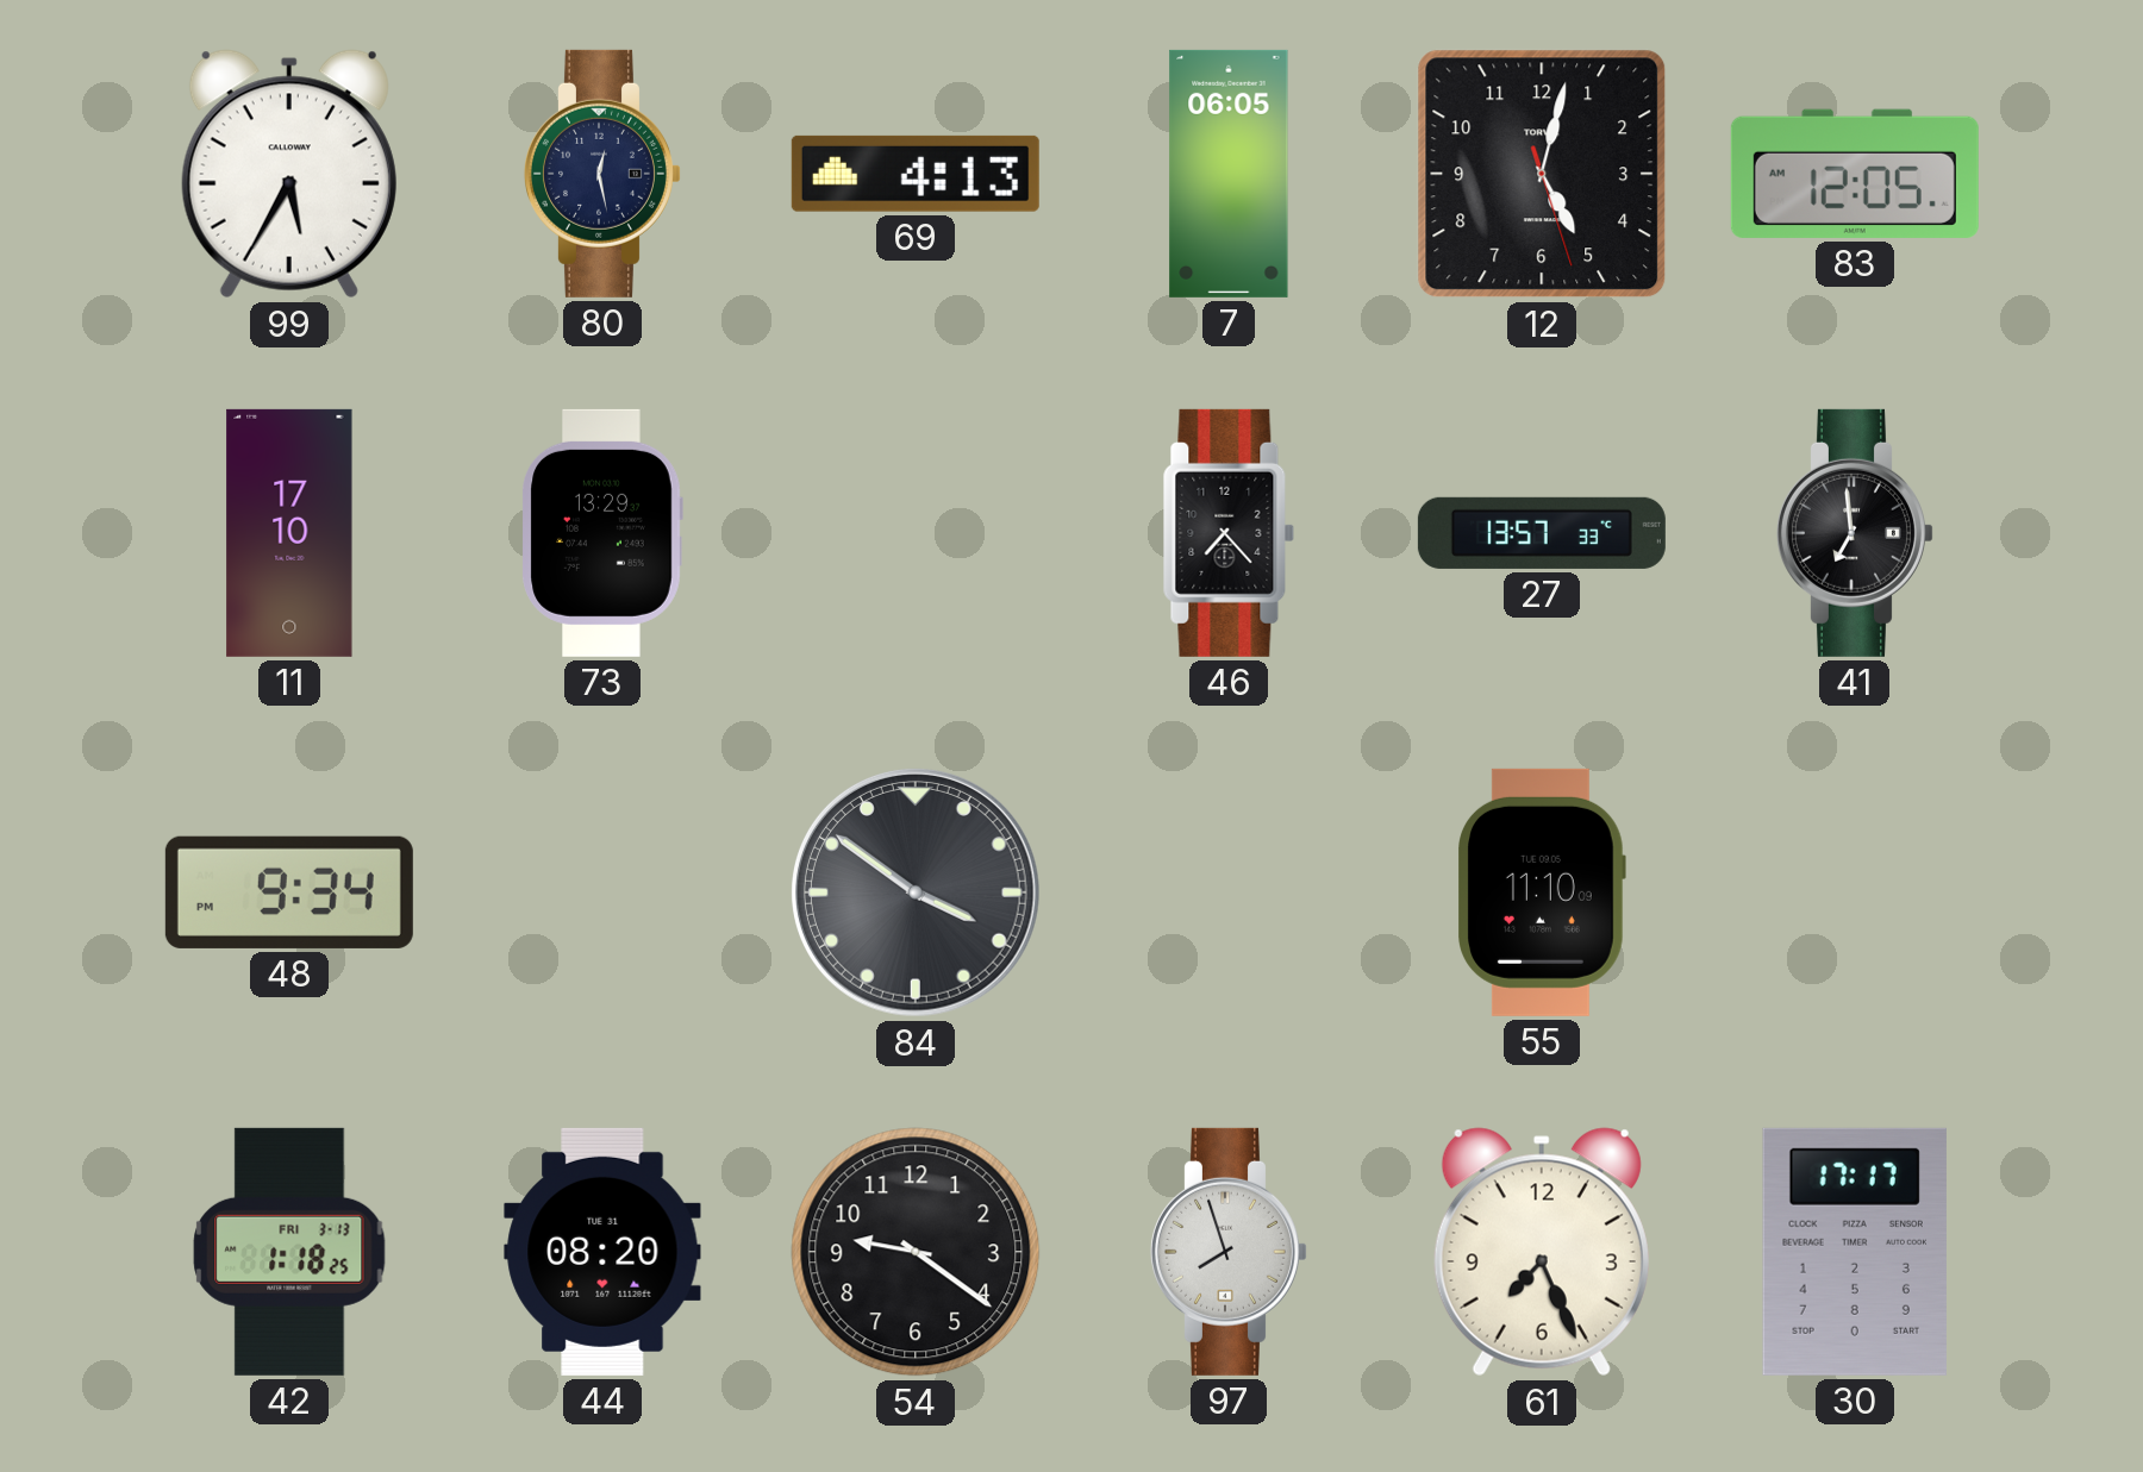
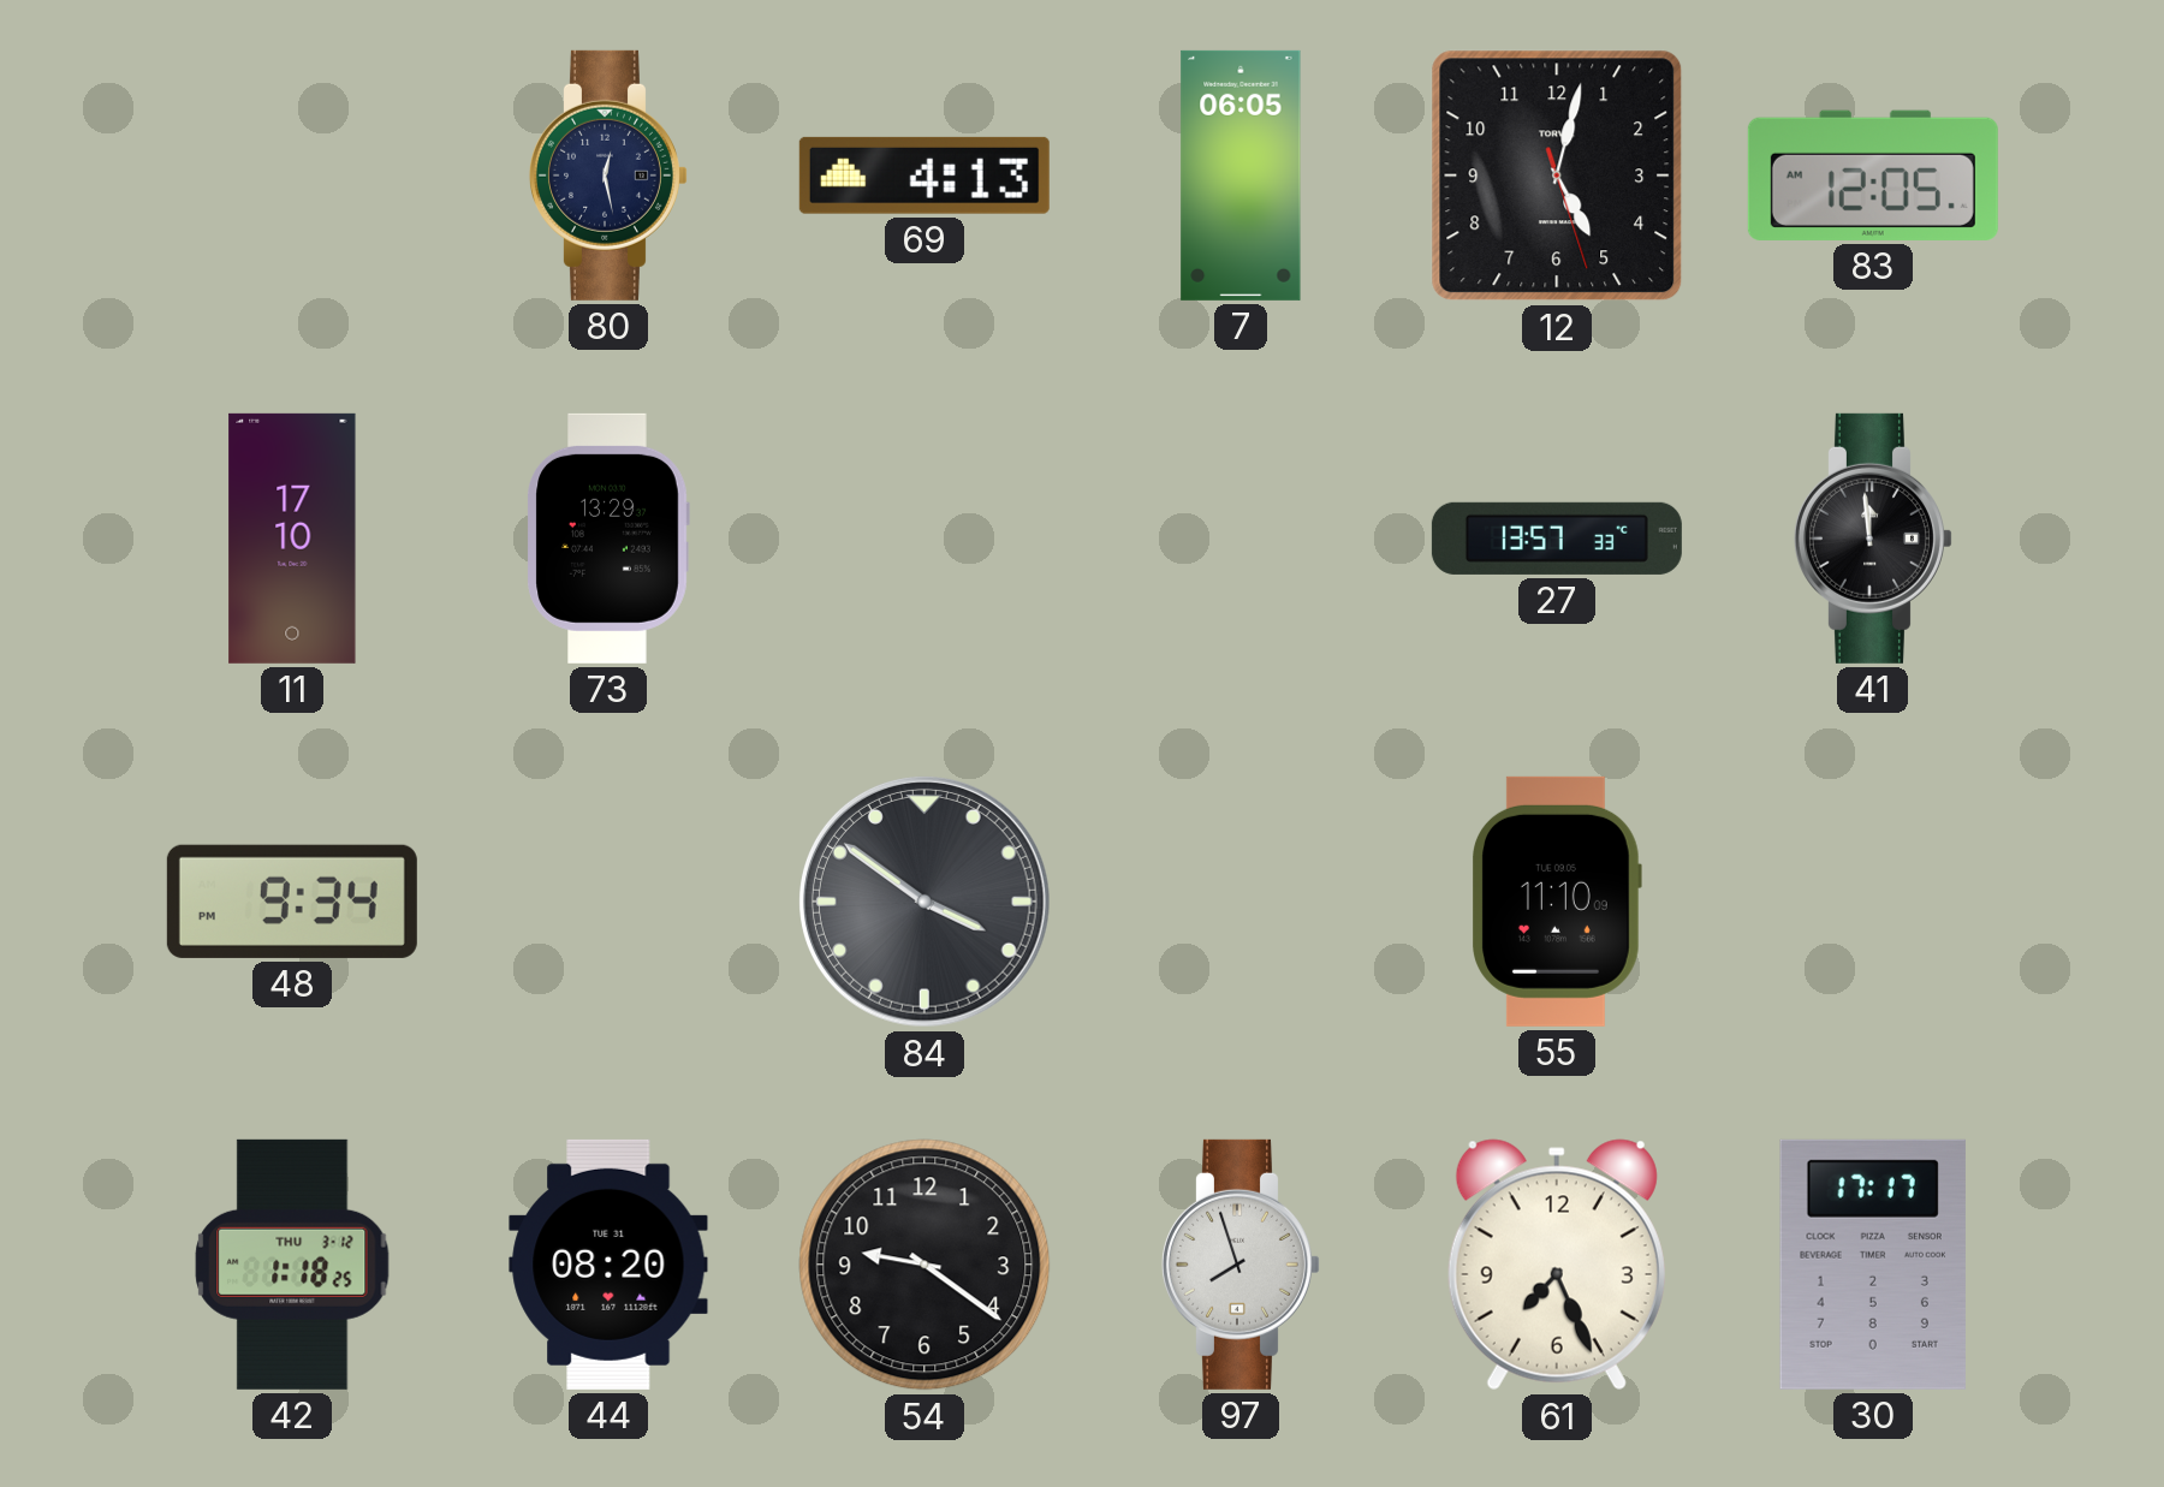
99: 5:35 -> none (289, 174)
46: 7:23 -> none (1229, 533)
41: 6:59 -> 11:59 (1873, 539)
42 date: FRI 3-13 -> THU 3-12 (292, 1265)
